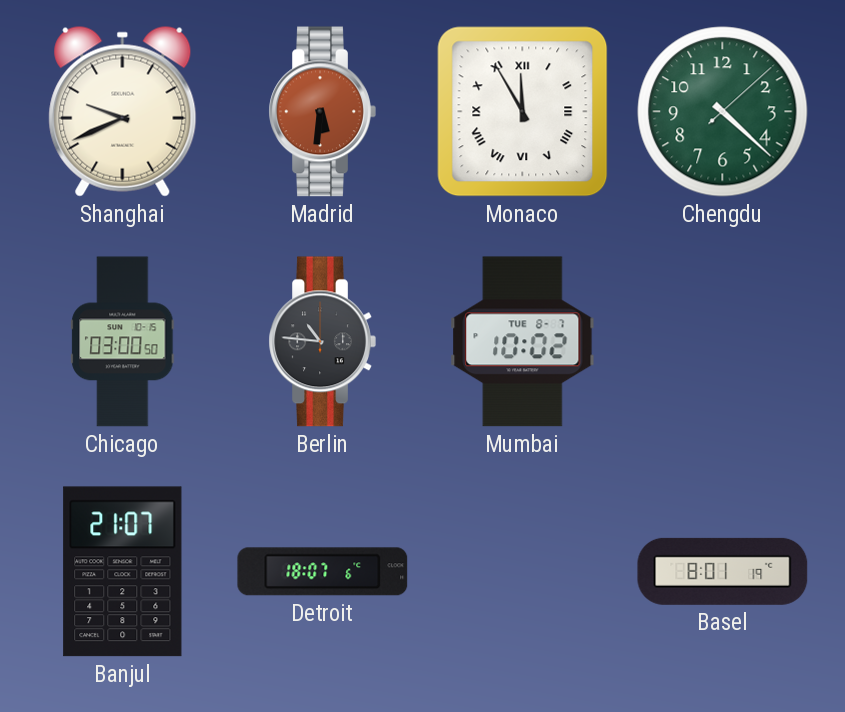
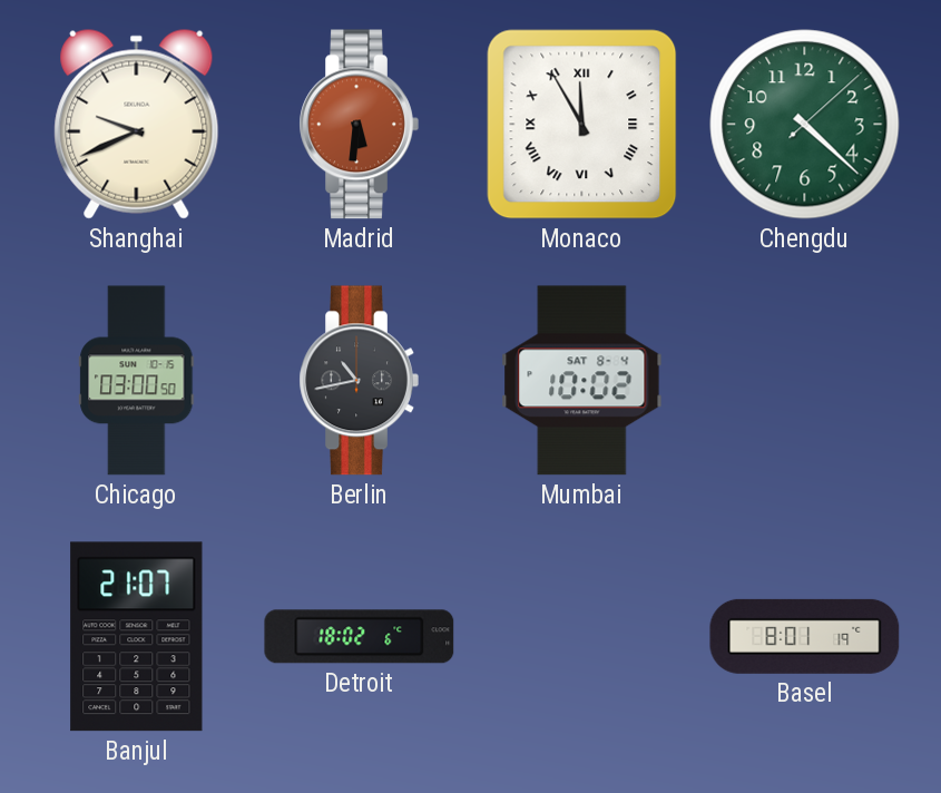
Berlin: 10:46 -> 10:43 (359, 381)
Mumbai date: TUE 8-7 -> SAT 8-4 (582, 381)
Detroit: 18:07 -> 18:02 (360, 637)
